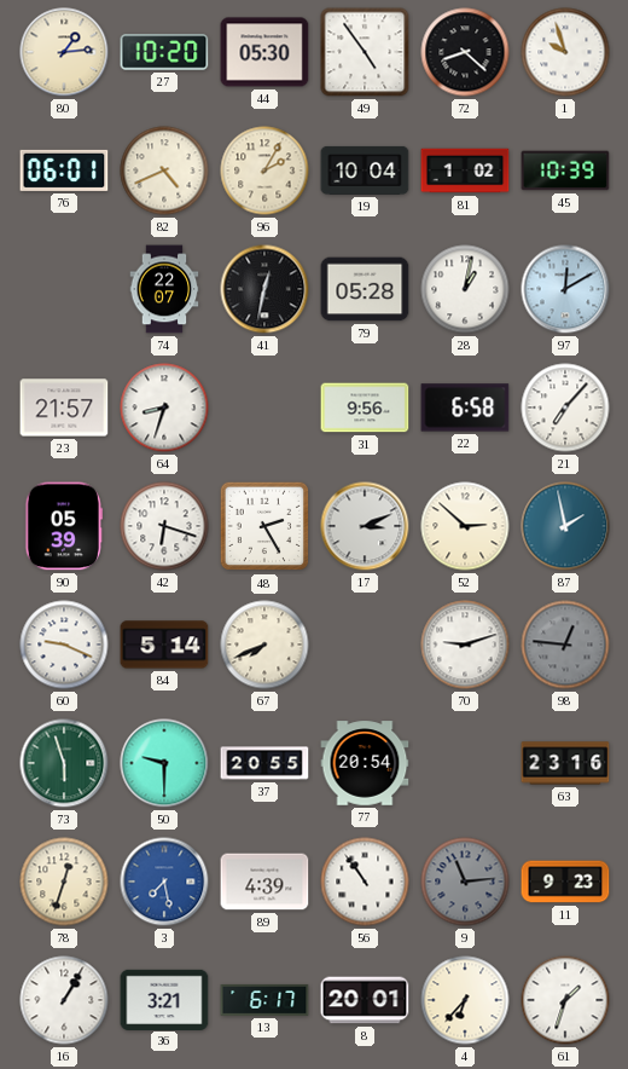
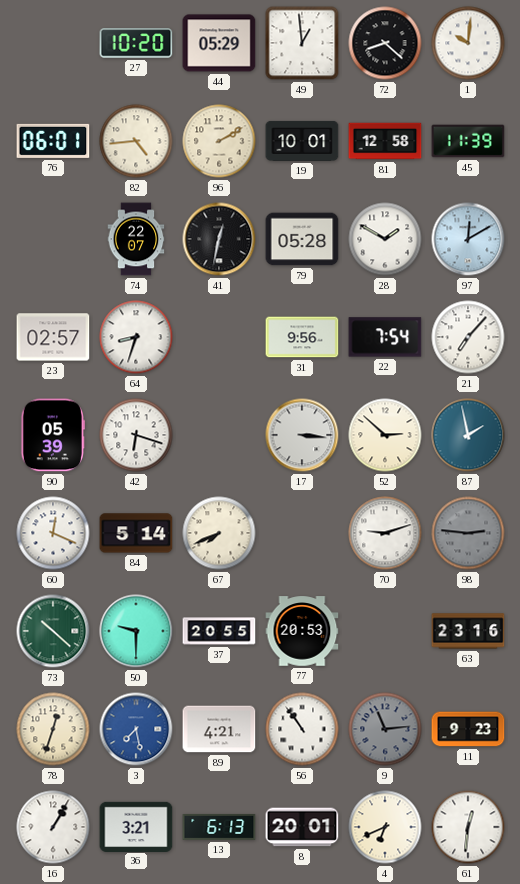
80: 1:14 -> none (64, 52)
44: 05:30 -> 05:29 (219, 43)
49: 4:54 -> 12:59 (302, 43)
1: 9:57 -> 10:01 (468, 43)
82: 4:41 -> 4:44 (136, 141)
96: 2:05 -> 2:10 (219, 141)
19: 10:04 -> 10:01 (302, 141)
81: 1:02 -> 12:58 (385, 141)
45: 10:39 -> 11:39 (468, 141)
28: 1:02 -> 1:50 (385, 239)
23: 21:57 -> 02:57 (53, 337)
22: 6:58 -> 7:54 (385, 337)
48: 2:25 -> none (264, 526)
17: 3:11 -> 3:16 (302, 435)
60: 9:19 -> 12:19 (53, 533)
98: 12:46 -> 2:46 (468, 533)
73: 5:57 -> 10:22 (53, 631)
77: 20:54 -> 20:53 (302, 631)
89: 4:39 -> 4:21 (219, 729)
13: 6:17 -> 6:13 (219, 827)
4: 6:37 -> 6:41 (385, 827)
61: 1:33 -> 12:31 (468, 827)
